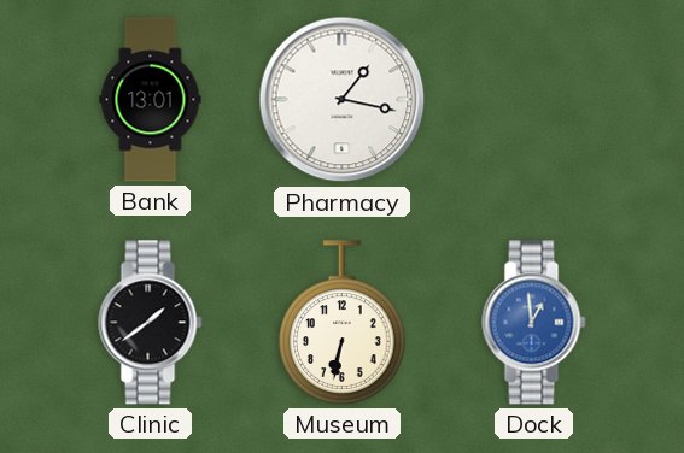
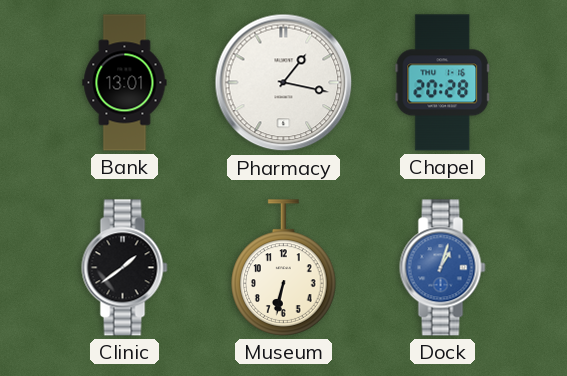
Chapel: none -> 20:28 (443, 83)
Dock: 12:59 -> 1:03 (443, 268)
